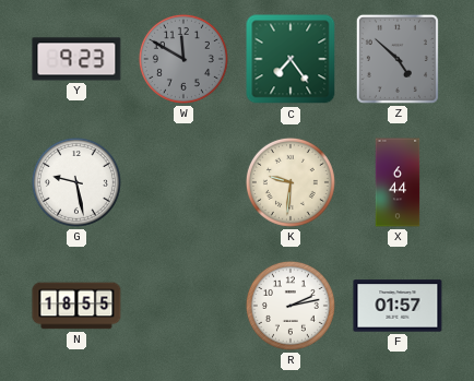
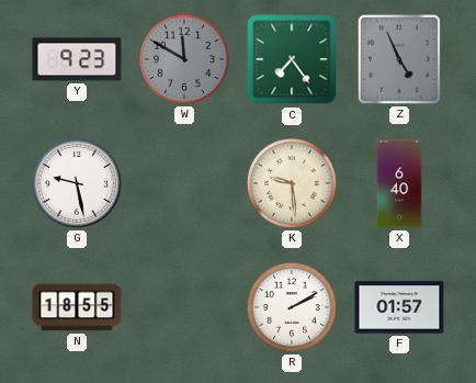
Z: 4:52 -> 4:56 (399, 59)
K: 9:31 -> 9:29 (292, 183)
X: 6:44 -> 6:40 (399, 183)
R: 2:13 -> 2:10 (292, 307)
